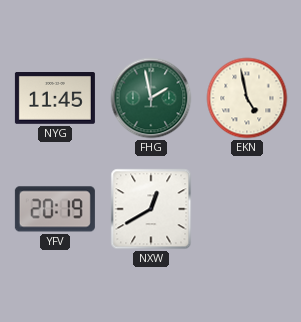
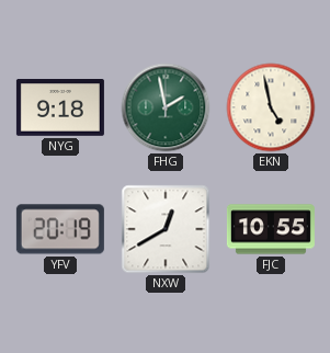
NYG: 11:45 -> 9:18 (60, 109)
FJC: none -> 10:55 (271, 229)
